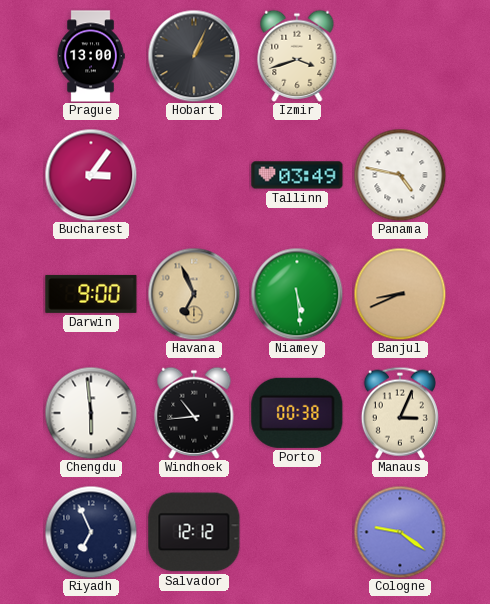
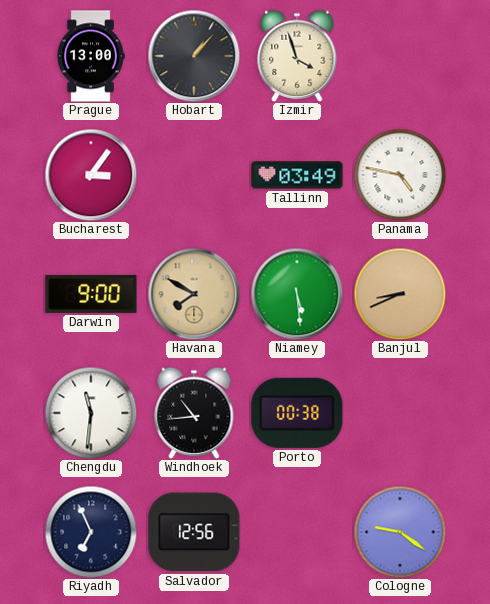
Hobart: 1:04 -> 1:07 (194, 56)
Izmir: 3:42 -> 3:57 (297, 56)
Havana: 6:56 -> 7:50 (194, 294)
Chengdu: 5:59 -> 11:31 (91, 413)
Manaus: 3:04 -> none (400, 413)
Salvador: 12:12 -> 12:56 (194, 532)
